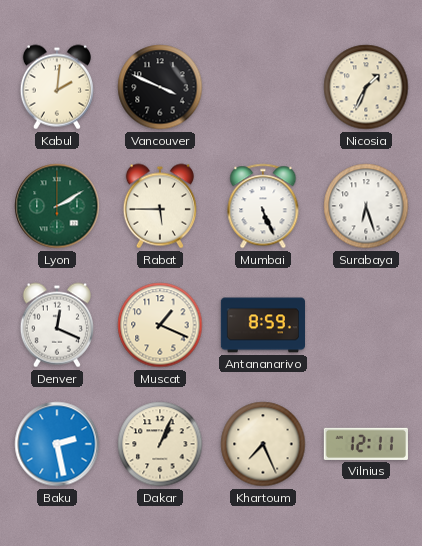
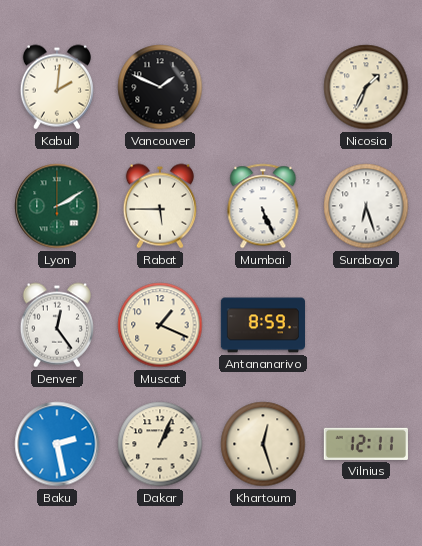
Vancouver: 3:49 -> 1:49 (160, 87)
Denver: 12:19 -> 12:24 (57, 325)
Khartoum: 7:26 -> 12:27 (263, 444)
